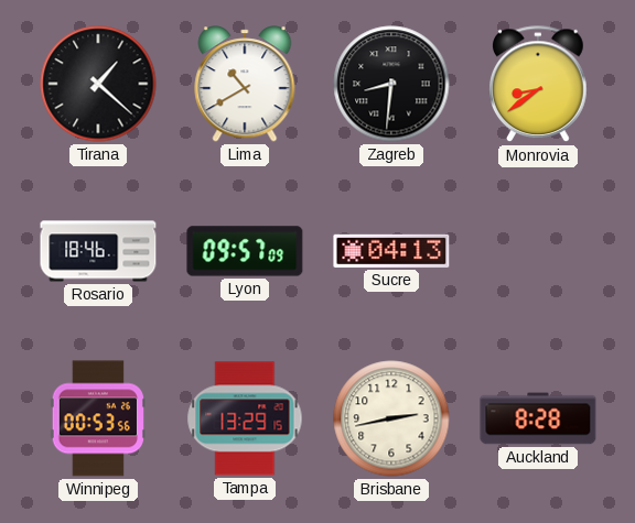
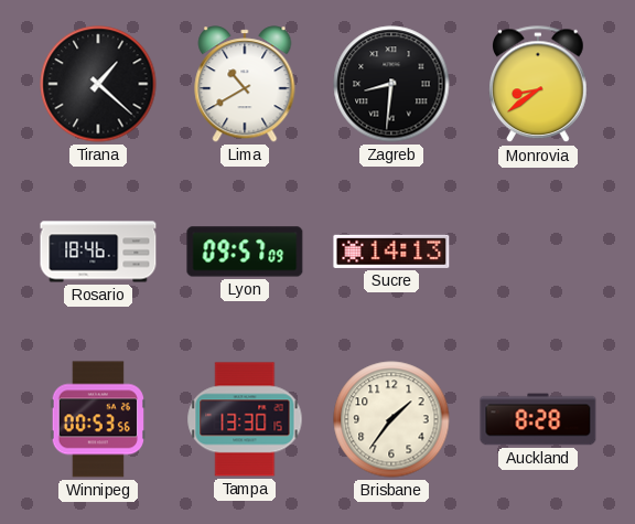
Sucre: 04:13 -> 14:13 (391, 252)
Tampa: 13:29 -> 13:30 (245, 419)
Brisbane: 2:43 -> 1:36 (391, 419)
